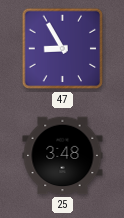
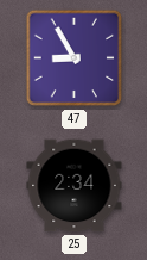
25: 3:48 -> 2:34 (75, 186)
